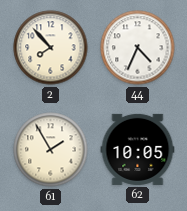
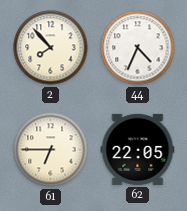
61: 1:55 -> 6:45 (51, 150)
62: 10:05 -> 22:05 (138, 149)
